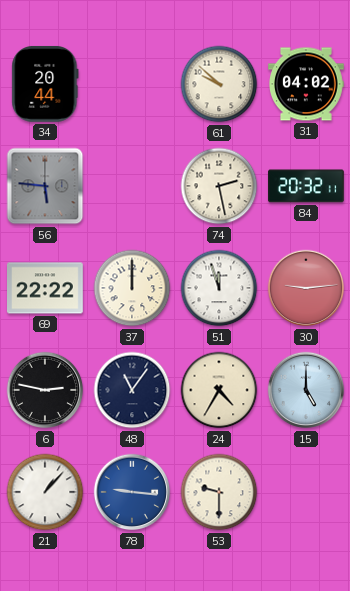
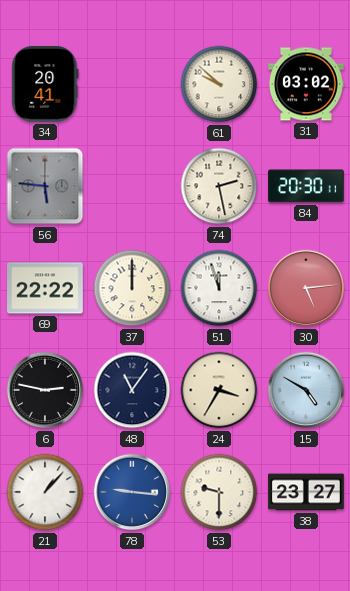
34: 20:44 -> 20:41 (45, 84)
31: 04:02 -> 03:02 (307, 84)
84: 20:32 -> 20:30 (307, 186)
30: 9:14 -> 5:14 (306, 288)
24: 4:35 -> 3:35 (219, 390)
15: 5:00 -> 4:50 (306, 390)
38: none -> 23:27 (306, 492)
